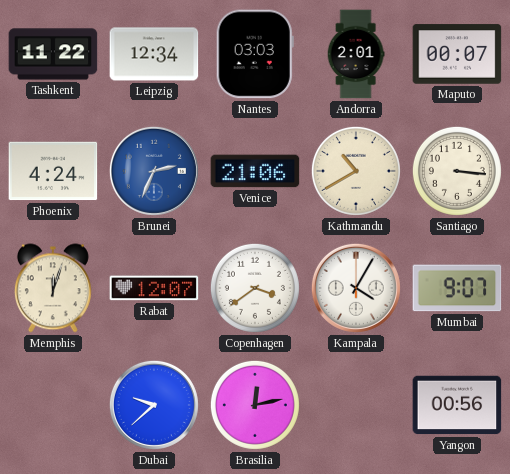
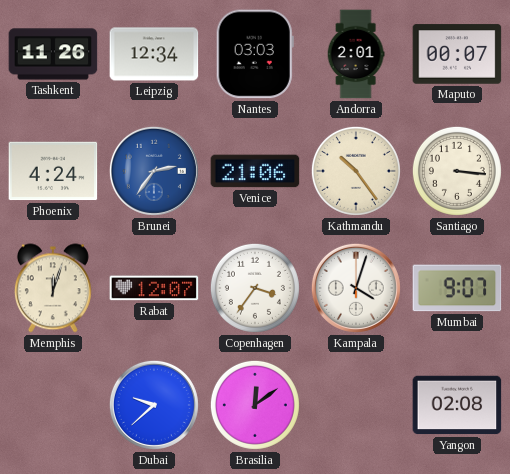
Tashkent: 11:22 -> 11:26 (53, 54)
Brunei: 2:34 -> 2:36 (154, 171)
Kathmandu: 10:40 -> 10:24 (356, 171)
Copenhagen: 3:39 -> 3:36 (255, 288)
Kampala: 4:05 -> 4:03 (356, 288)
Brasilia: 12:13 -> 12:09 (255, 405)
Yangon: 00:56 -> 02:08 (457, 405)
